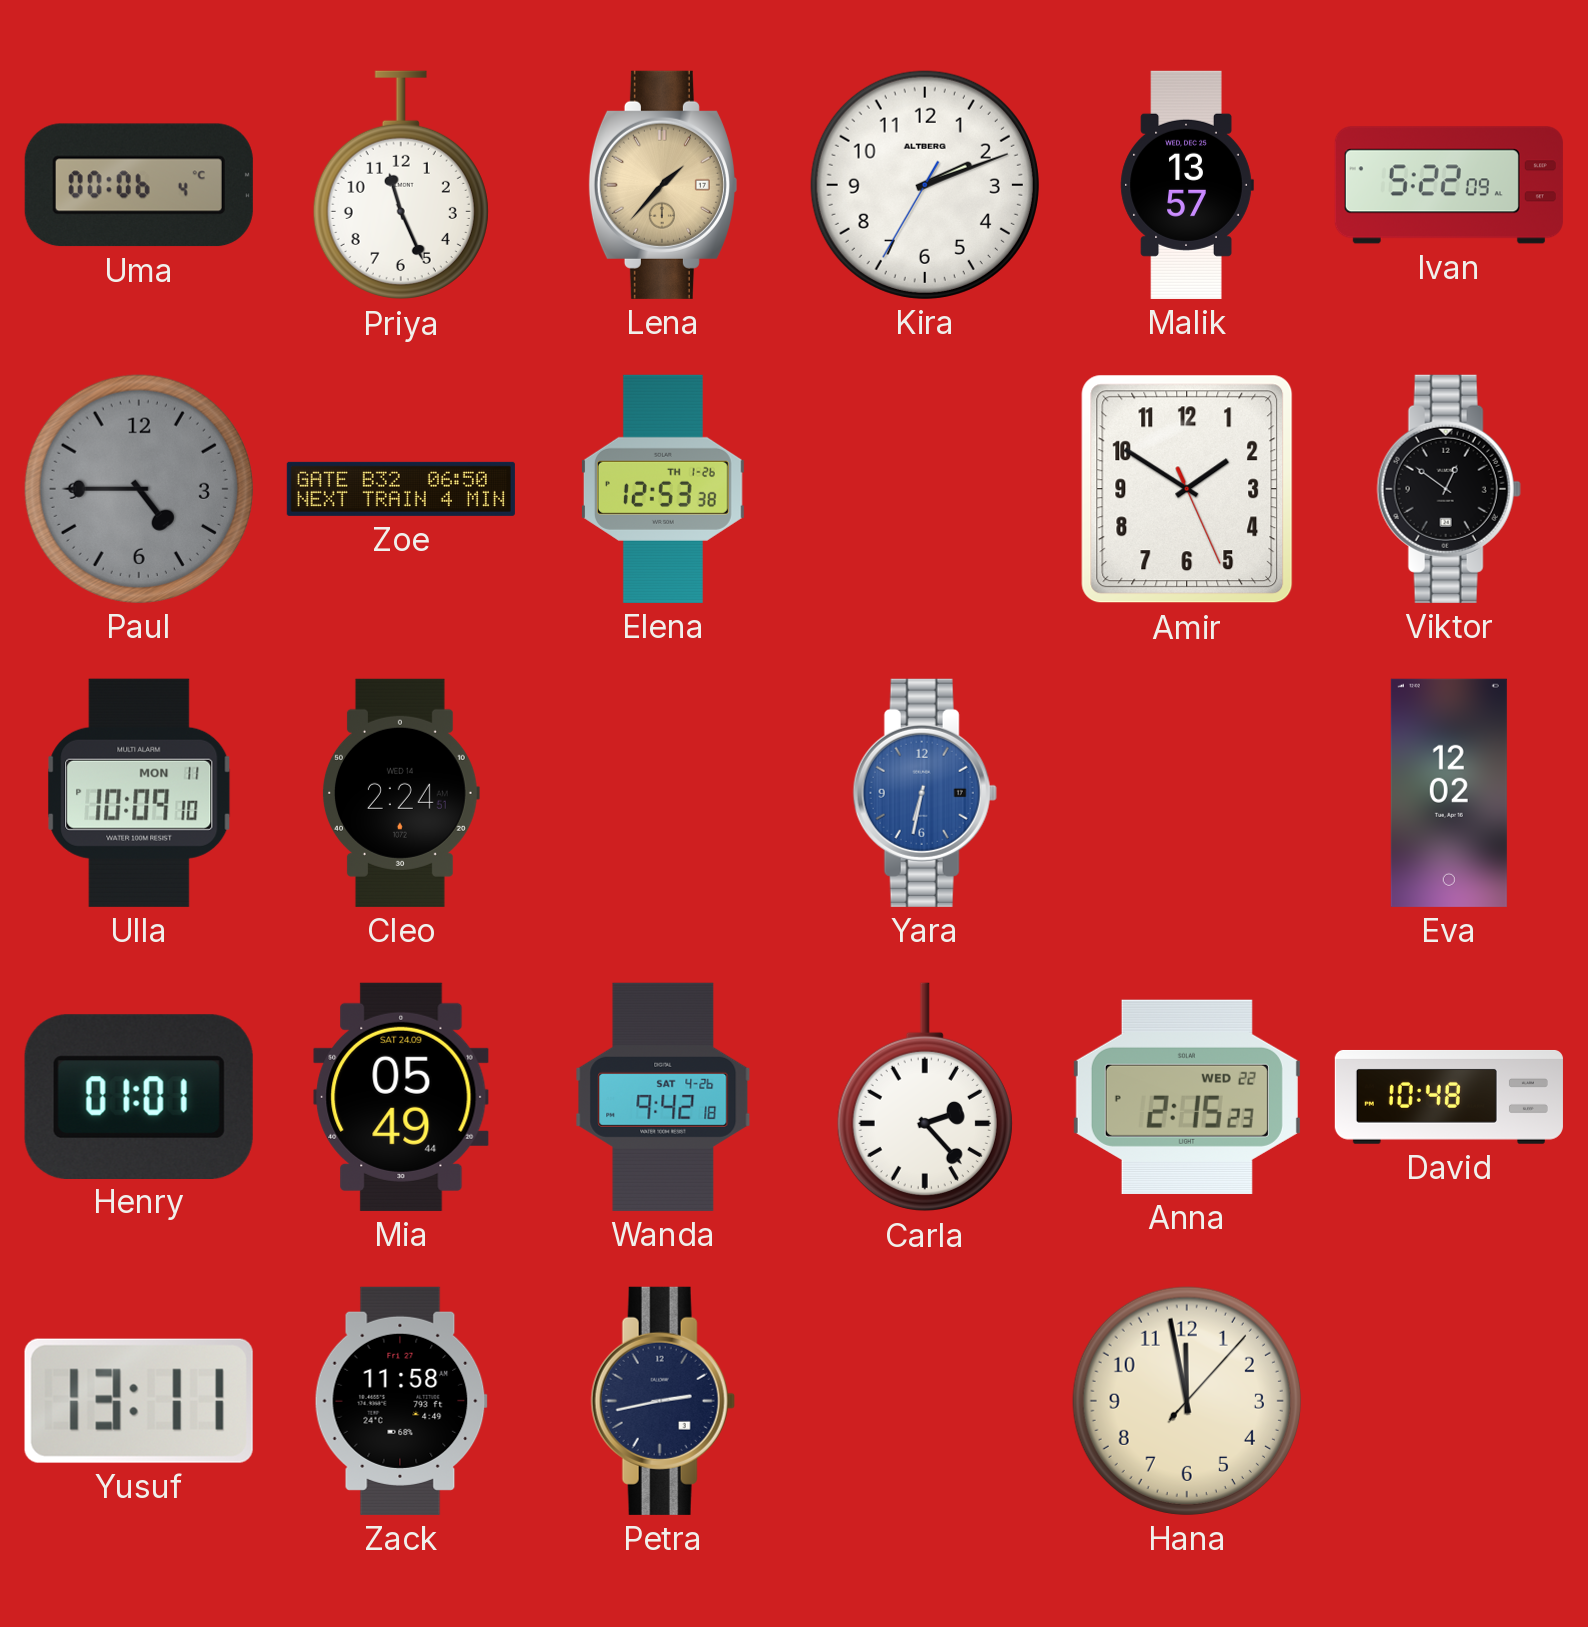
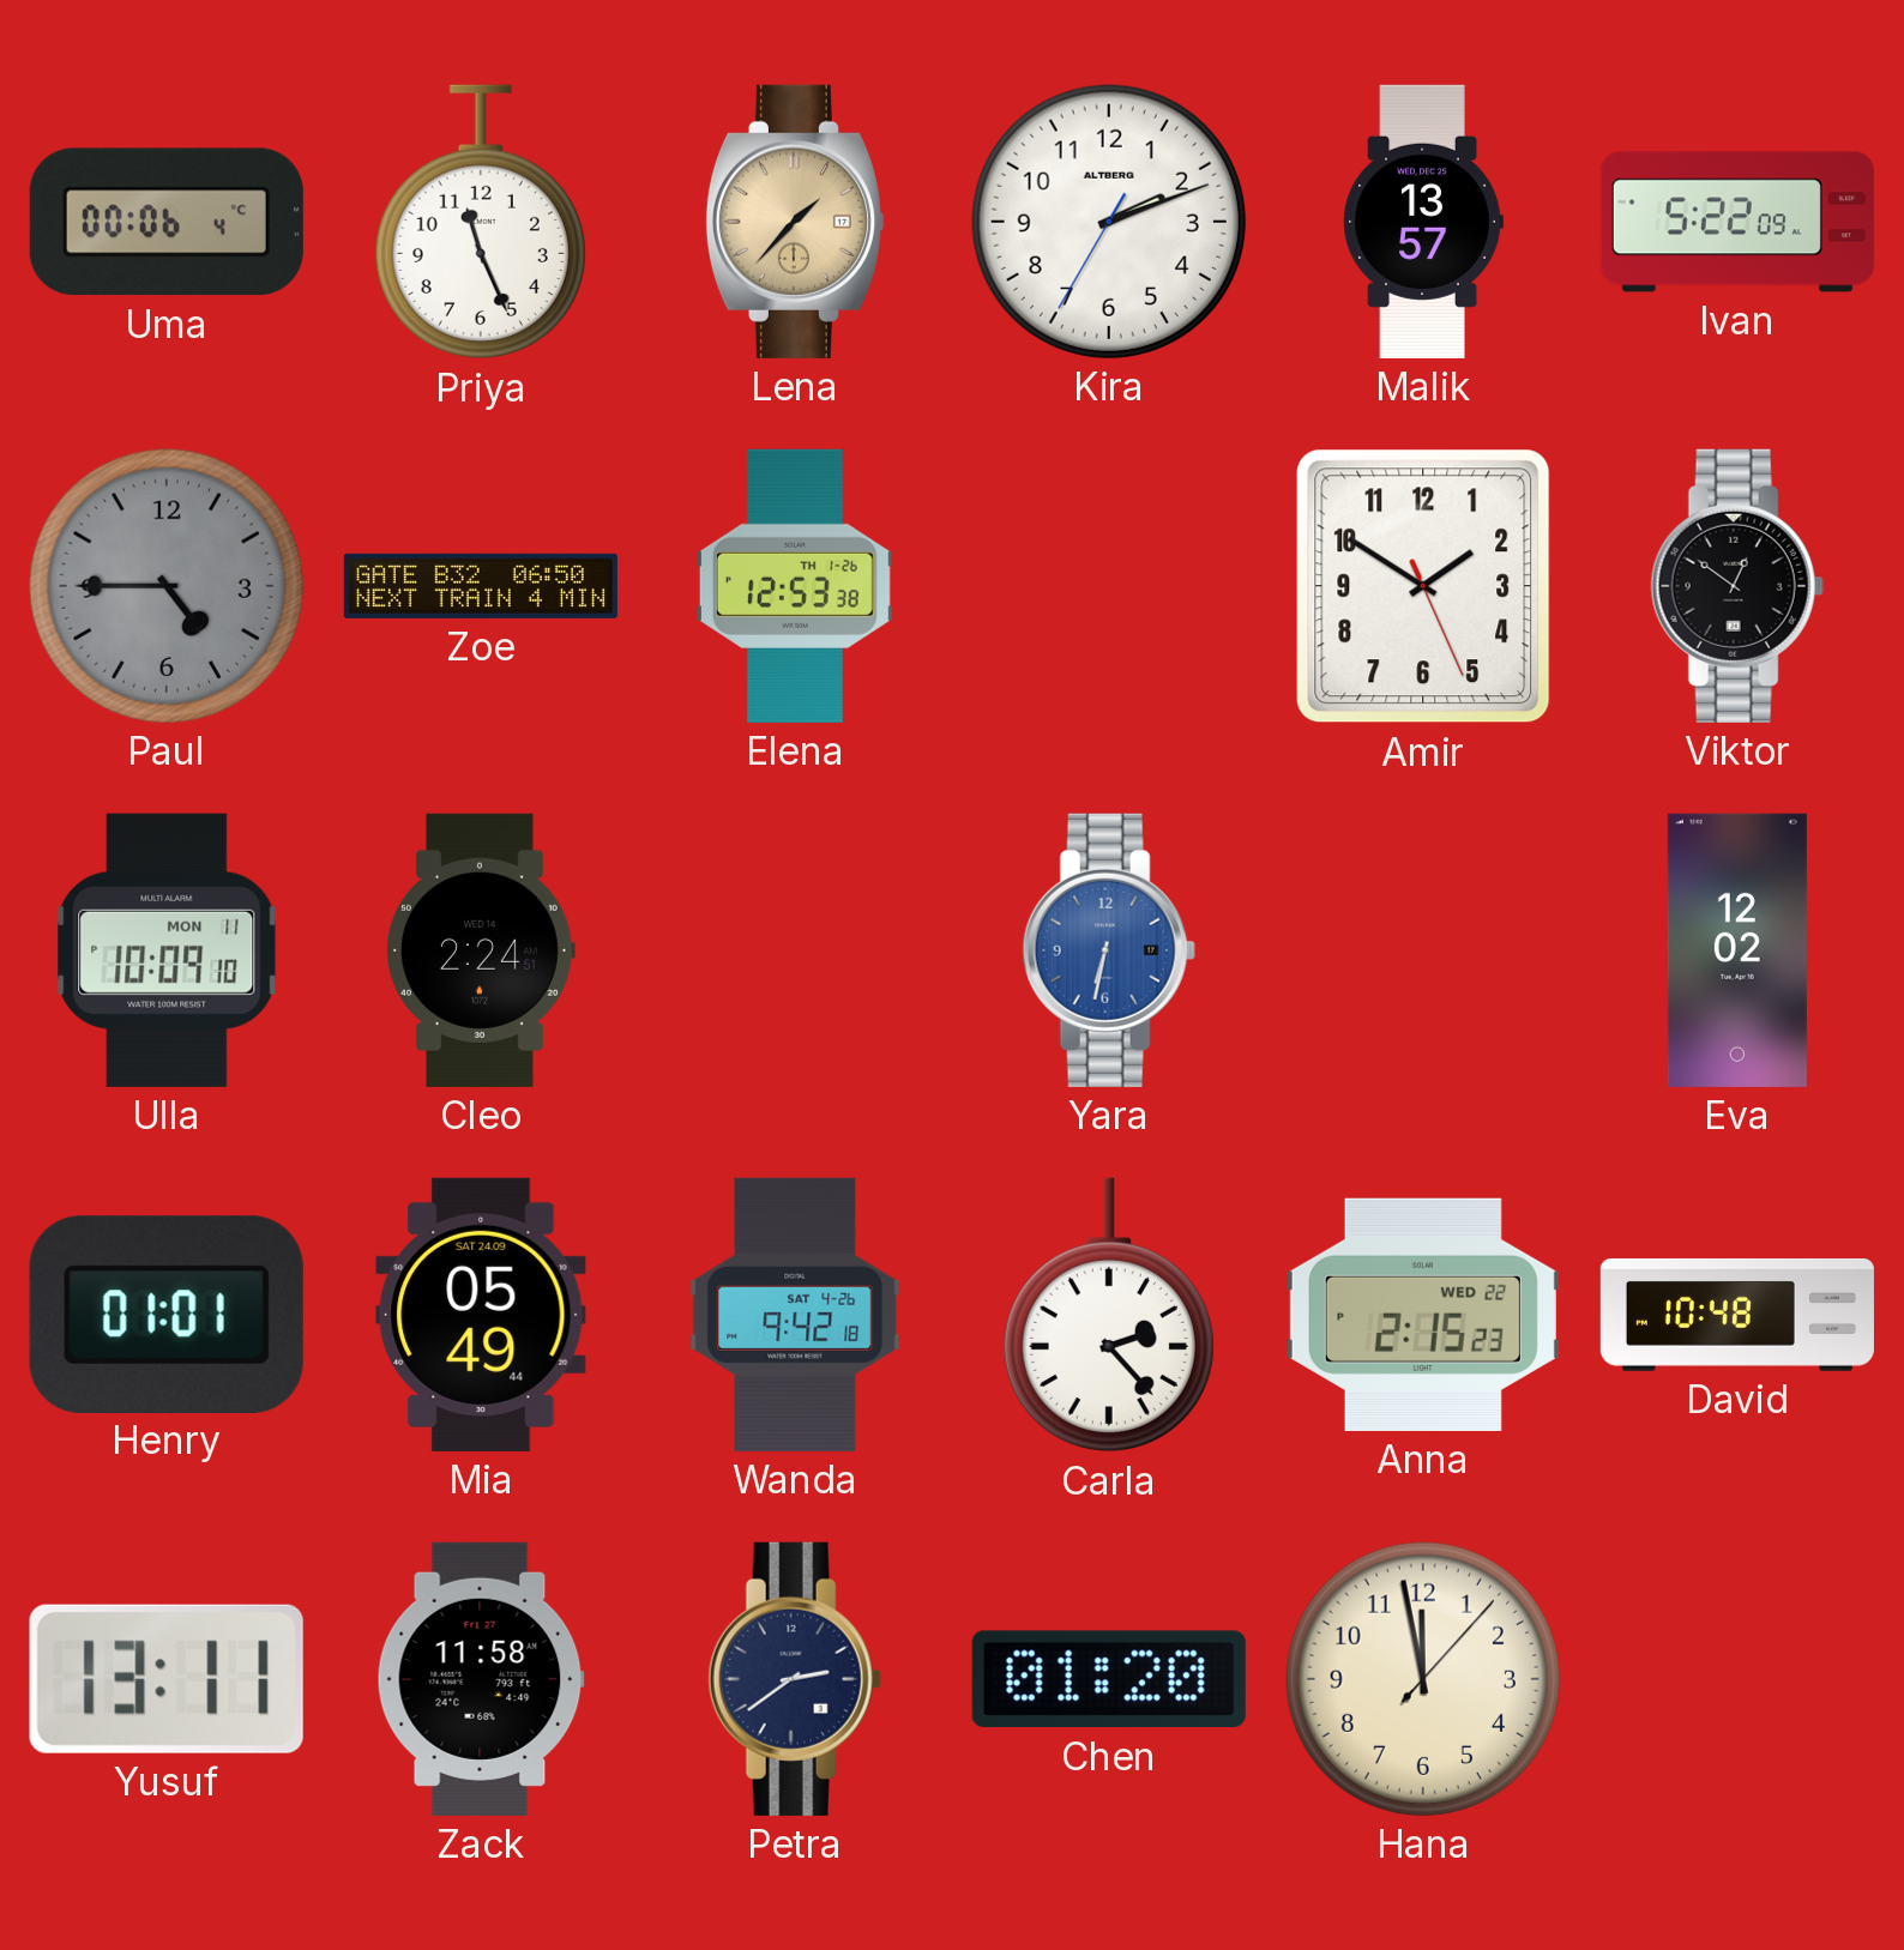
Petra: 2:43 -> 2:39 (795, 1679)
Chen: none -> 01:20 (1109, 1679)
